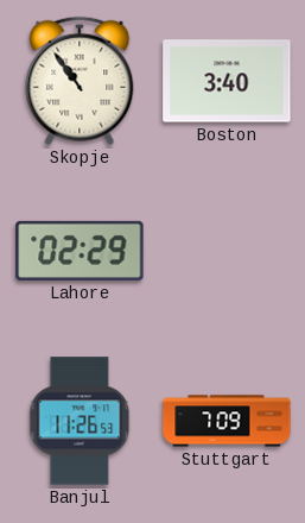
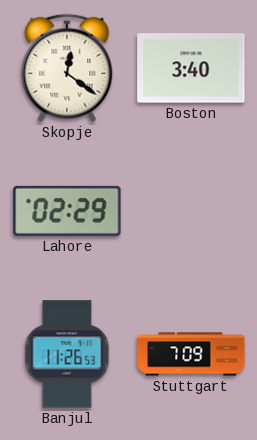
Skopje: 10:54 -> 12:21 (67, 68)
